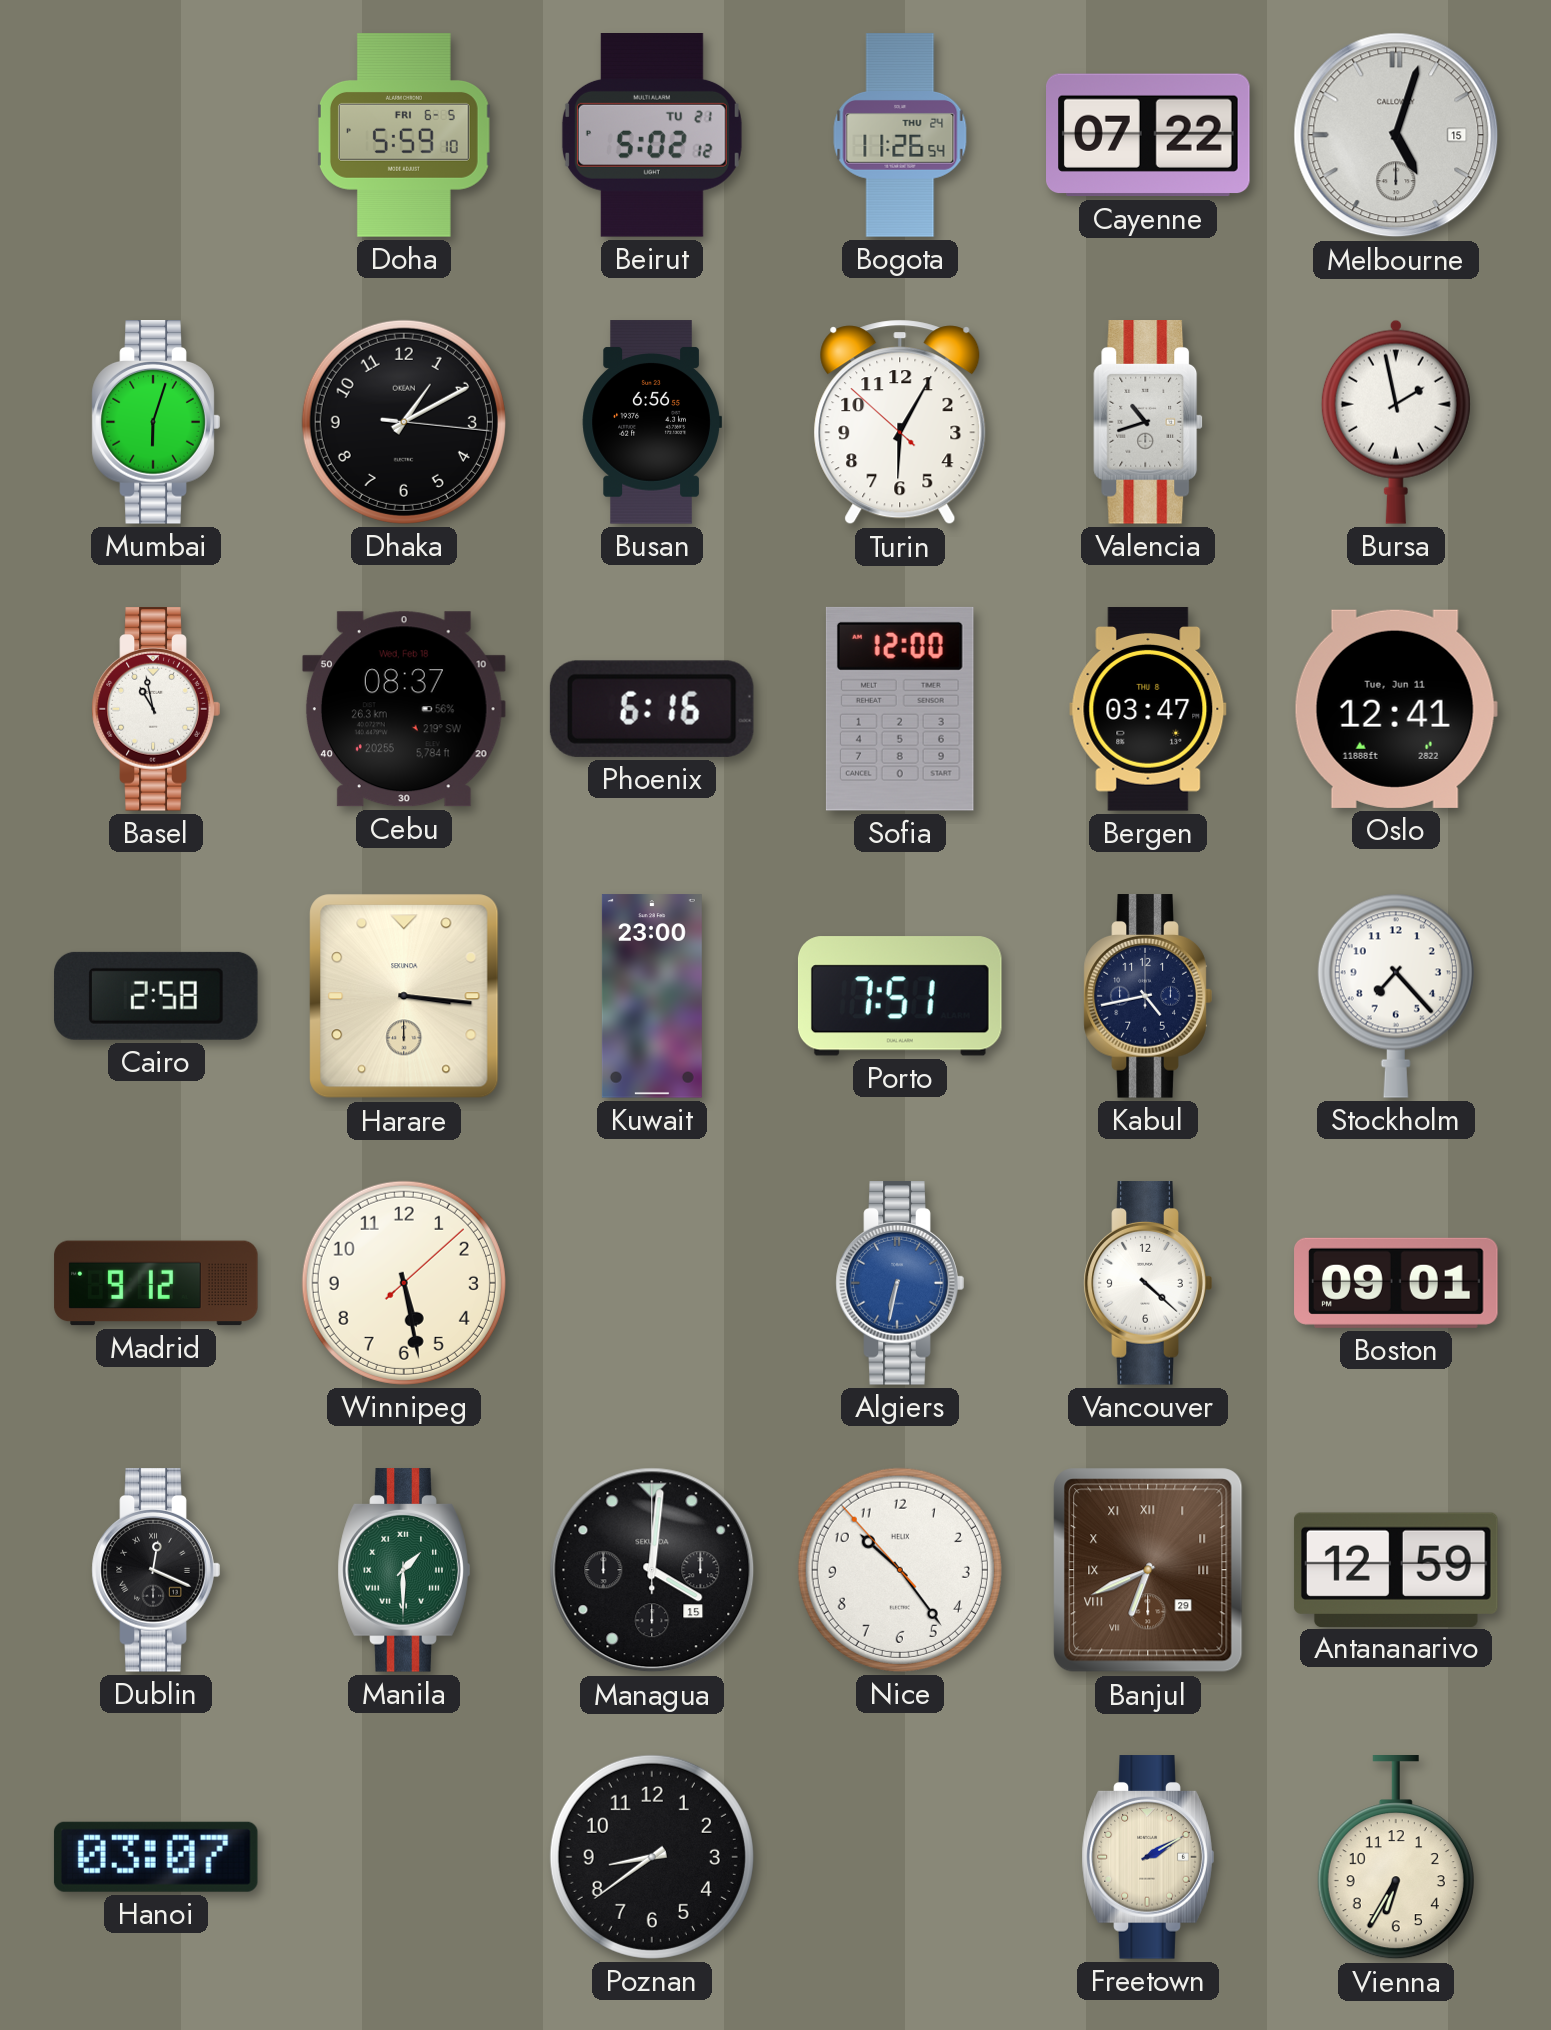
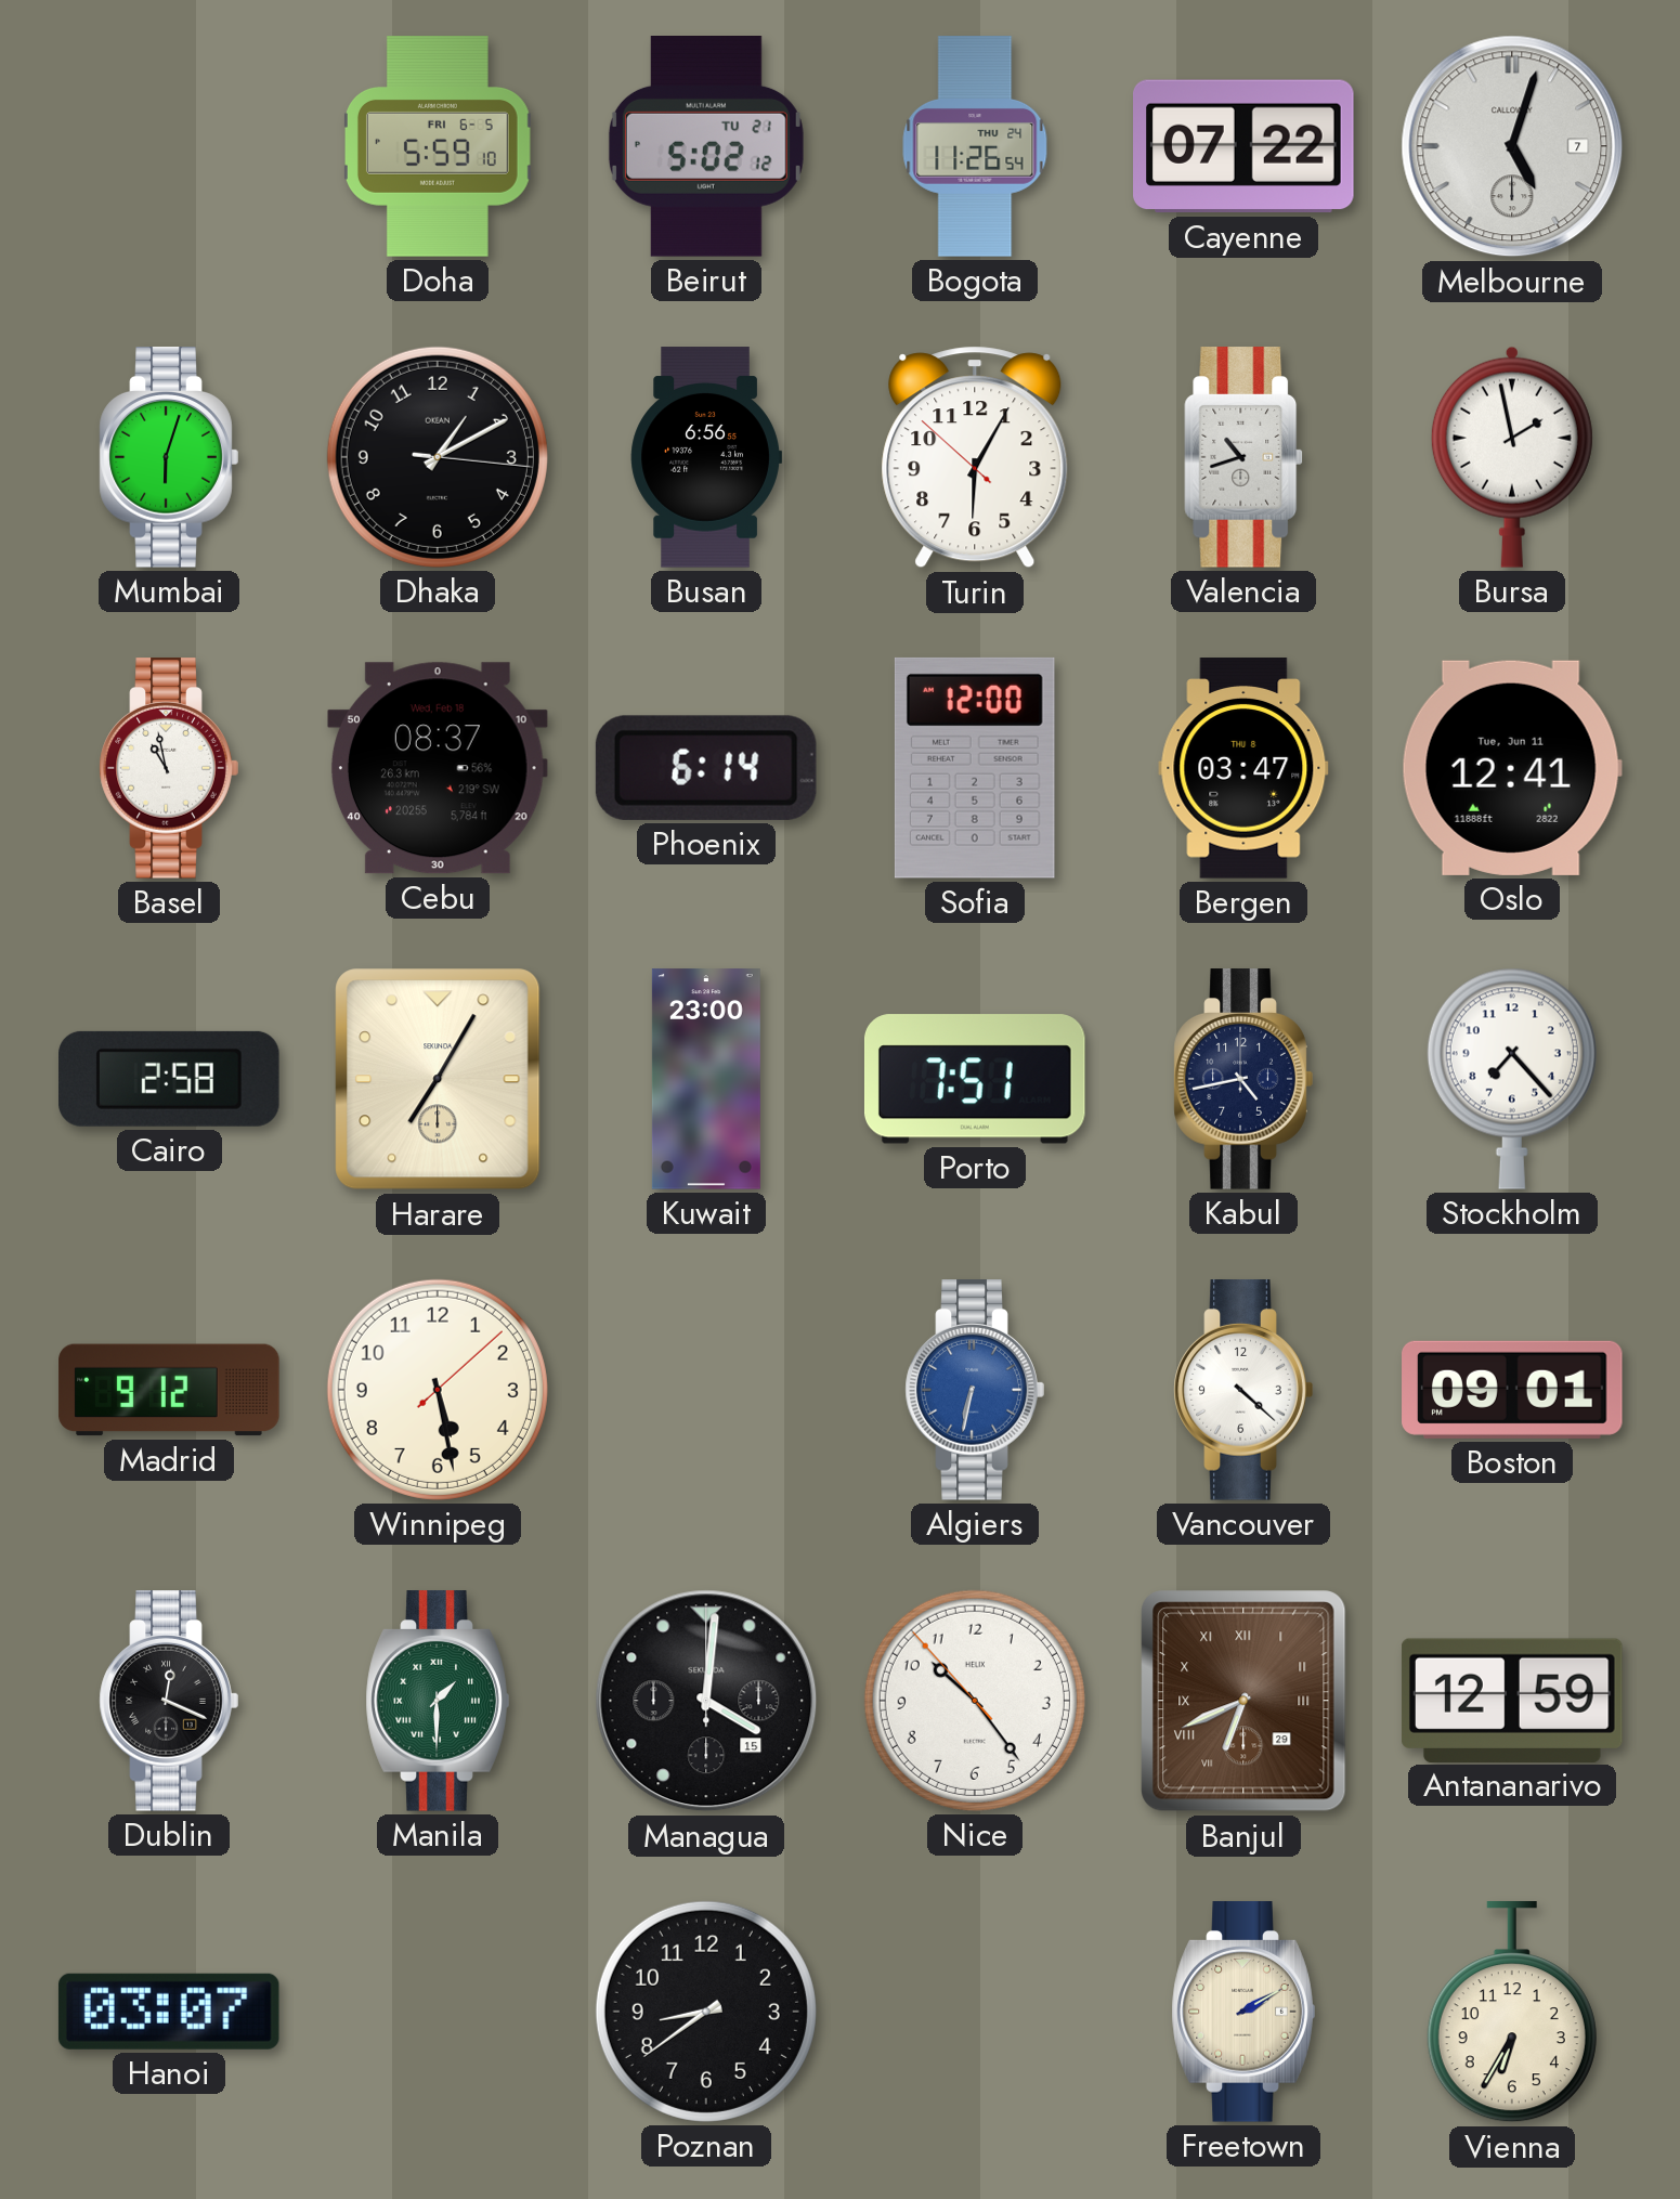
Melbourne date: 15 -> 7 (1512, 146)
Phoenix: 6:16 -> 6:14 (706, 768)
Harare: 3:16 -> 7:05 (438, 1079)
